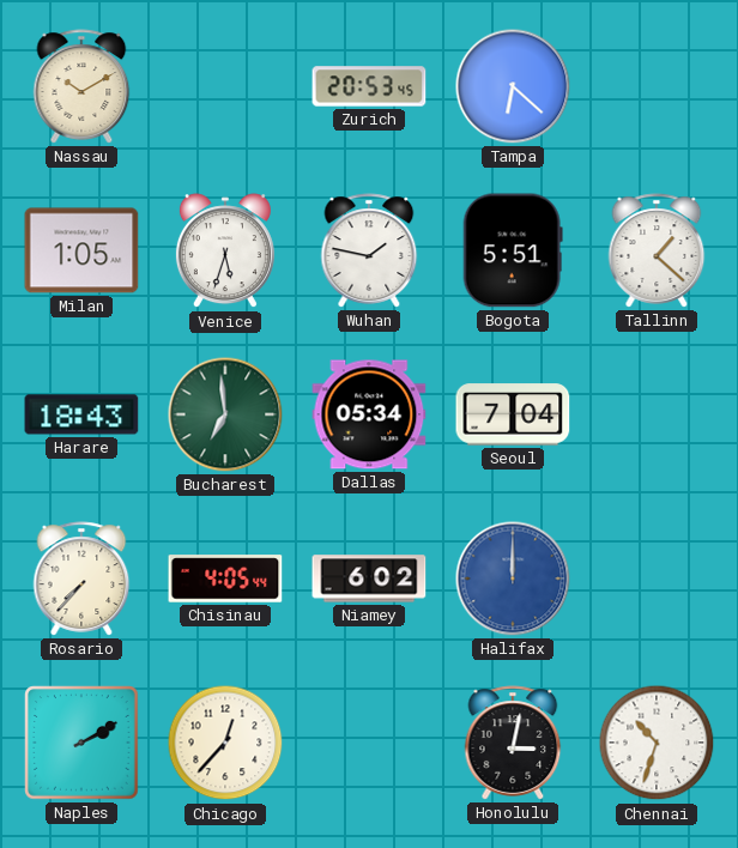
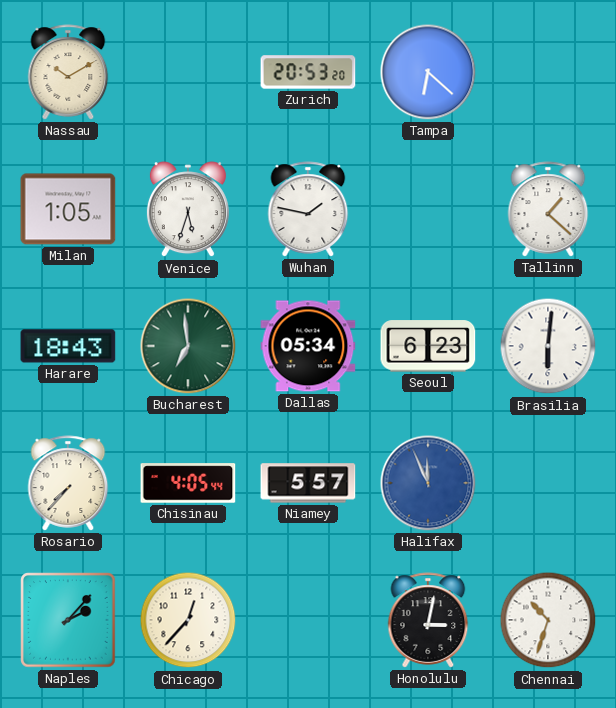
Zurich: 20:53:45 -> 20:53:20 (308, 72)
Bogota: 5:51 -> none (513, 250)
Seoul: 7:04 -> 6:23 (428, 346)
Brasilia: none -> 6:01 (548, 346)
Niamey: 6:02 -> 5:57 (308, 483)
Halifax: 12:00 -> 11:56 (428, 483)
Naples: 2:10 -> 2:07 (68, 620)
